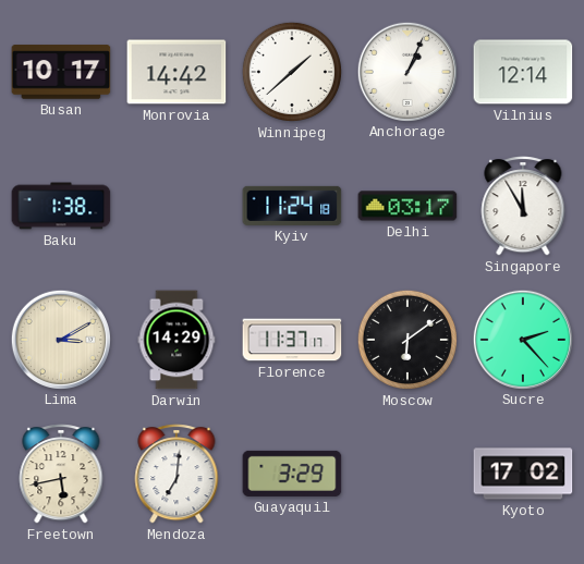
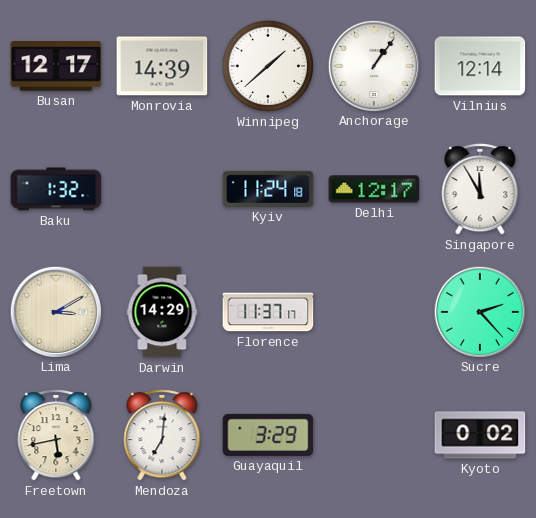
Busan: 10:17 -> 12:17 (56, 66)
Monrovia: 14:42 -> 14:39 (162, 66)
Anchorage: 1:04 -> 1:06 (373, 65)
Baku: 1:38 -> 1:32 (56, 189)
Delhi: 03:17 -> 12:17 (374, 189)
Moscow: 6:09 -> none (407, 340)
Kyoto: 17:02 -> 0:02 (480, 435)
